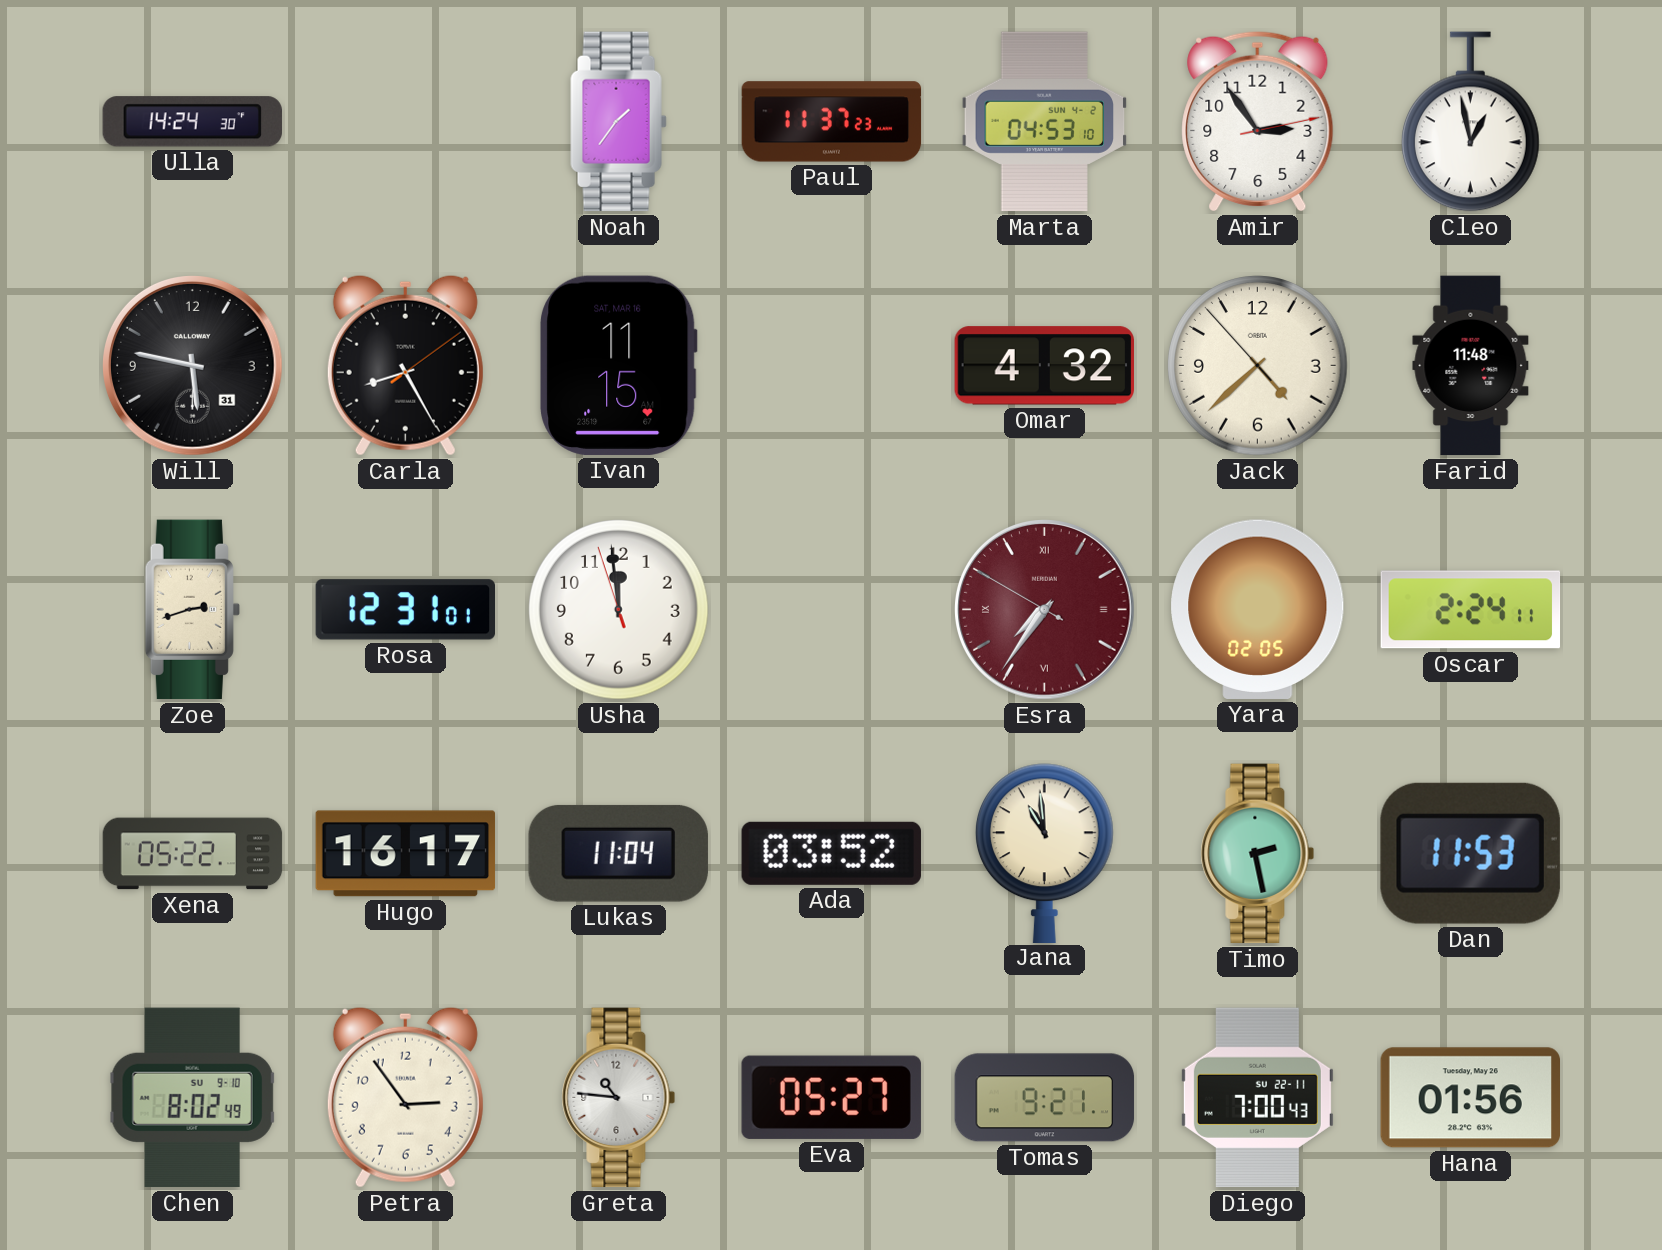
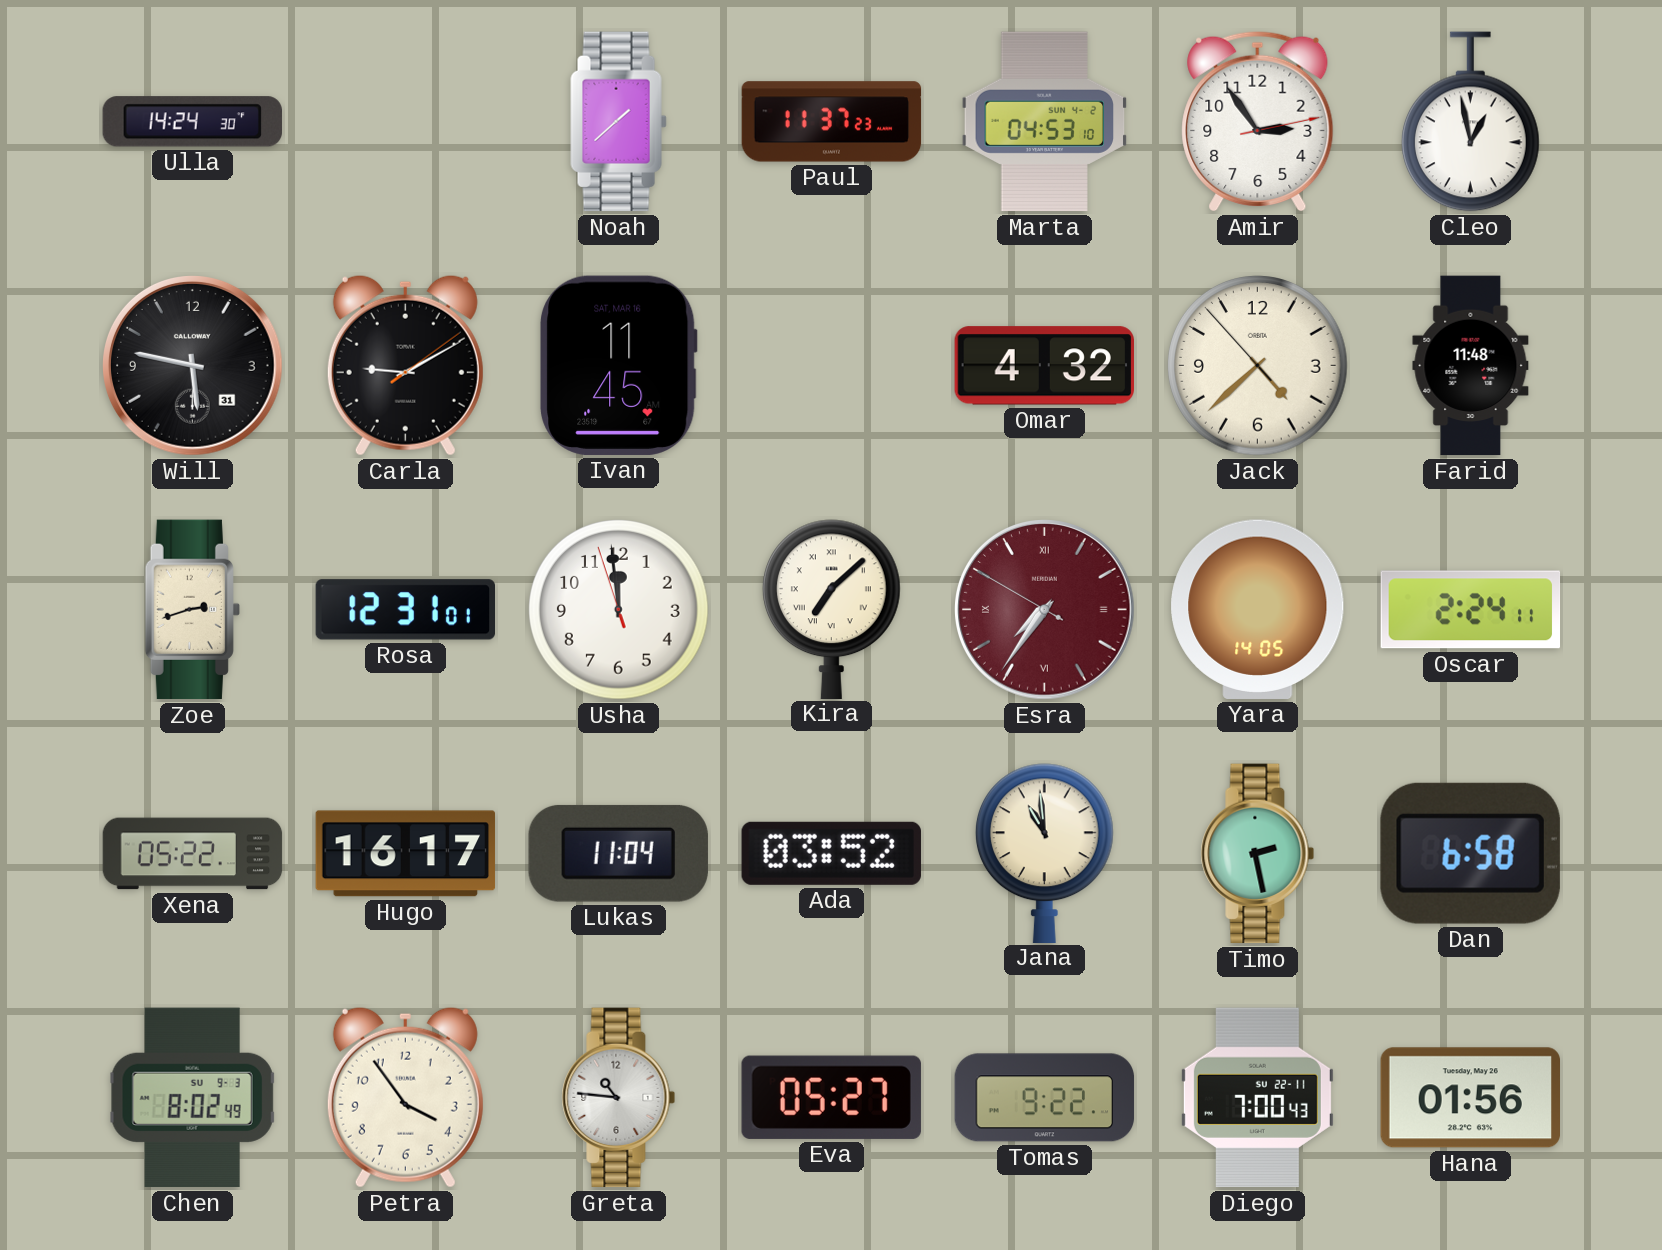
Noah: 1:36 -> 1:38 (619, 122)
Carla: 8:25 -> 9:10 (405, 365)
Ivan: 11:15 -> 11:45 (619, 365)
Kira: none -> 7:08 (831, 609)
Yara: 02:05 -> 14:05 (1258, 609)
Dan: 11:53 -> 6:58 (1470, 853)
Chen date: SU 9-10 -> SU 9-3 (193, 1098)
Petra: 2:54 -> 3:54 (405, 1097)
Tomas: 9:21 -> 9:22 (1045, 1098)
